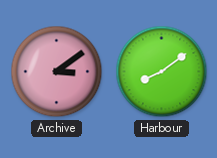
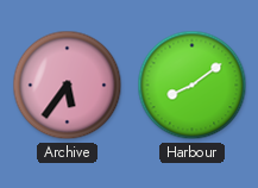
Archive: 3:09 -> 5:36 (68, 86)
